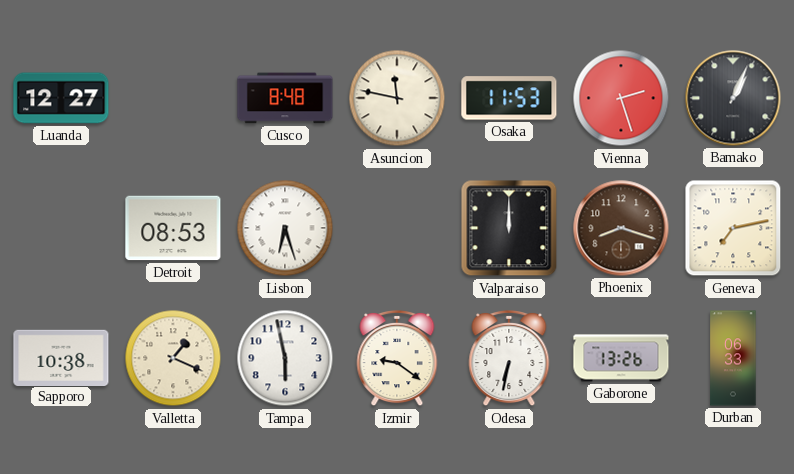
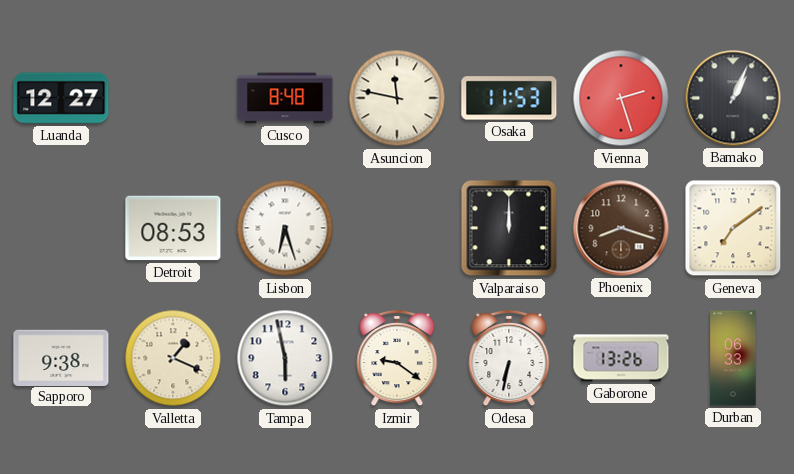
Geneva: 7:13 -> 7:09 (733, 228)
Sapporo: 10:38 -> 9:38 (61, 357)
